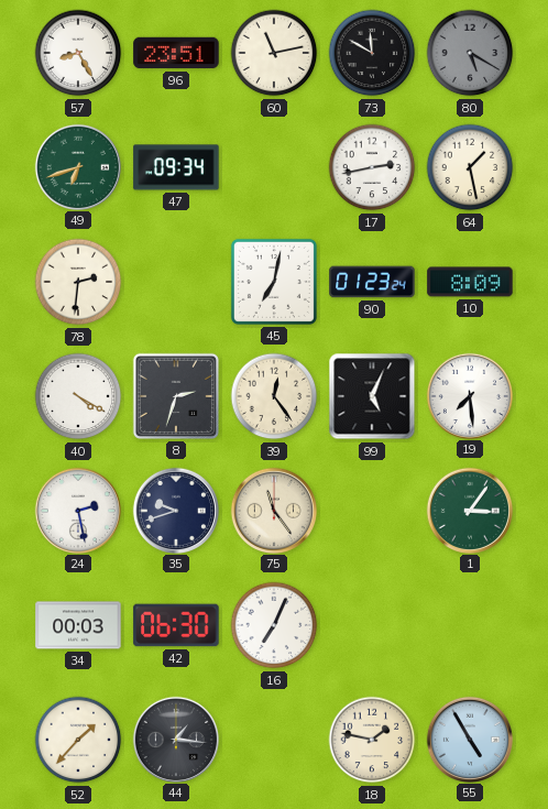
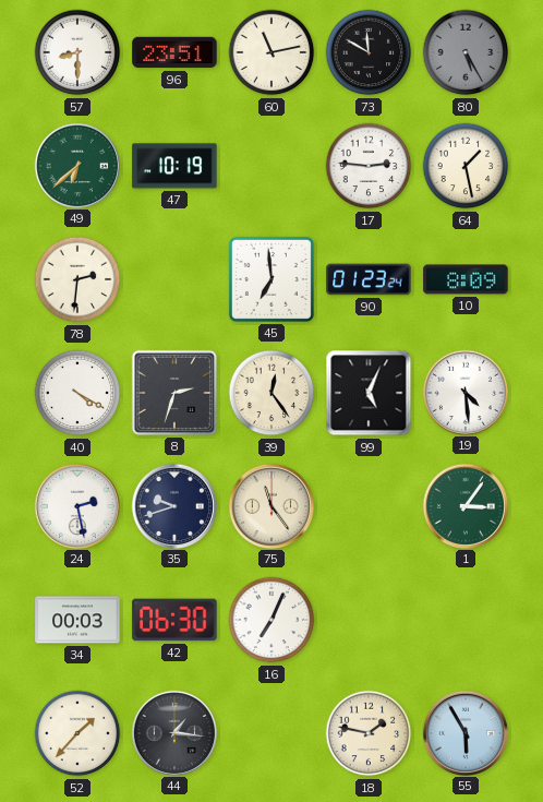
57: 8:25 -> 8:30 (77, 52)
80: 5:20 -> 5:25 (466, 52)
49: 6:42 -> 6:38 (76, 165)
47: 09:34 -> 10:19 (174, 166)
17: 2:43 -> 2:46 (369, 166)
45: 7:02 -> 6:59 (271, 279)
19: 7:29 -> 4:29 (464, 392)
55: 4:55 -> 5:55 (464, 732)
